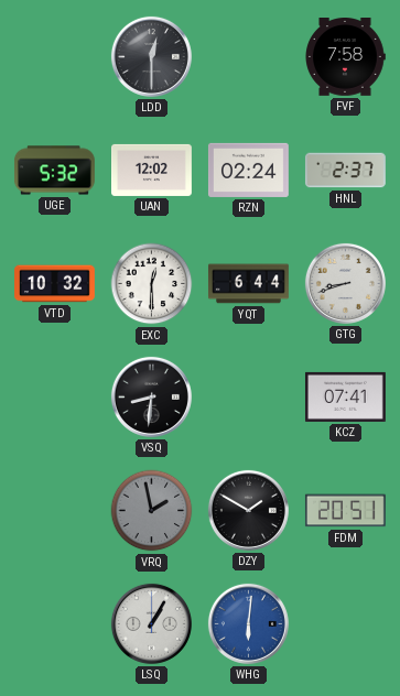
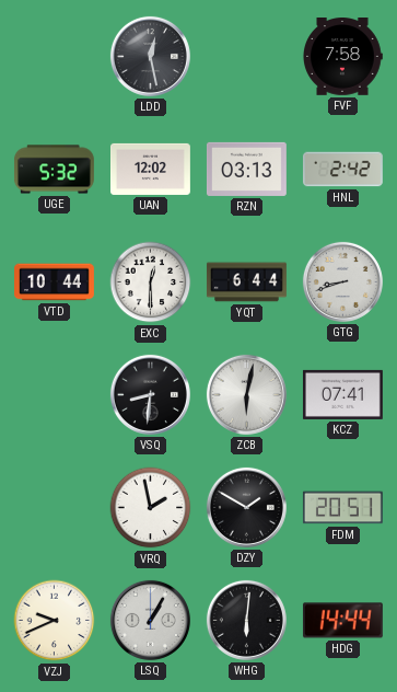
LDD: 12:30 -> 12:28 (150, 56)
RZN: 02:24 -> 03:13 (246, 169)
HNL: 2:37 -> 2:42 (342, 170)
VTD: 10:32 -> 10:44 (55, 282)
ZCB: none -> 6:02 (246, 394)
VRQ dial: grey -> white (151, 508)
VZJ: none -> 9:41 (55, 621)
WHG dial: blue -> black (246, 620)
HDG: none -> 14:44 (342, 621)
